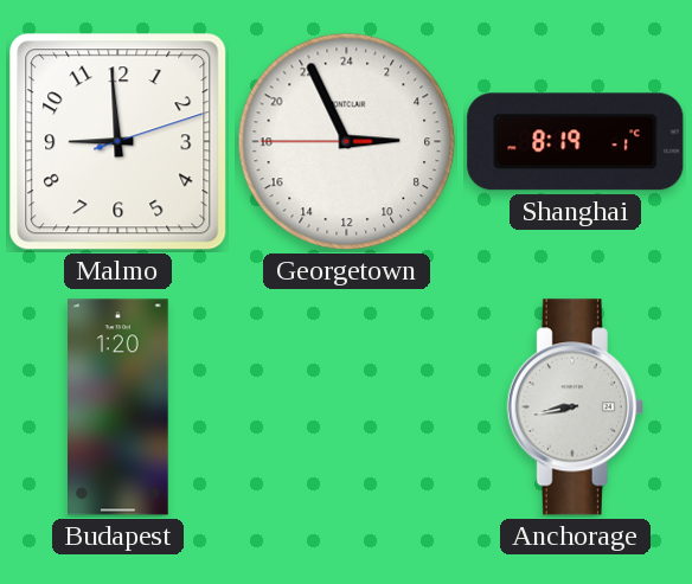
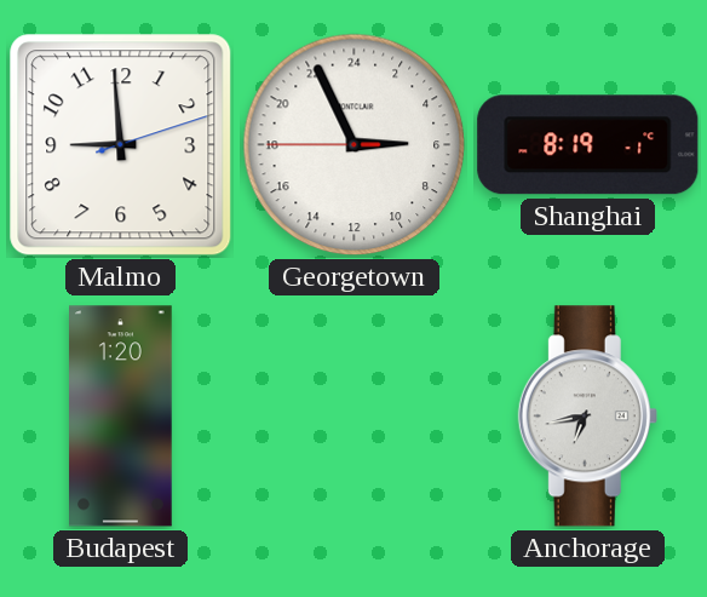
Anchorage: 8:43 -> 6:43 (587, 417)
